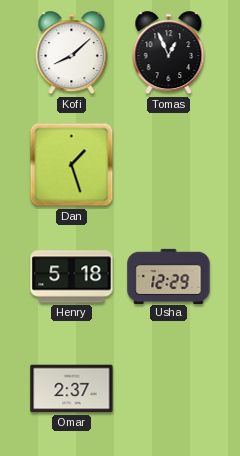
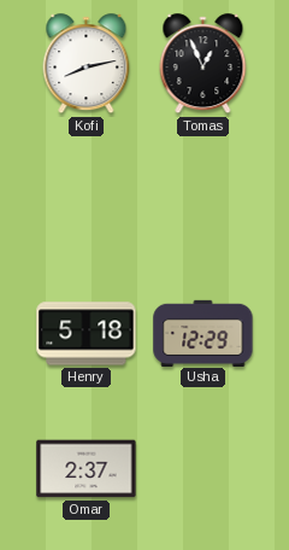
Kofi: 8:08 -> 8:13 (87, 64)
Dan: 1:27 -> none (72, 165)
